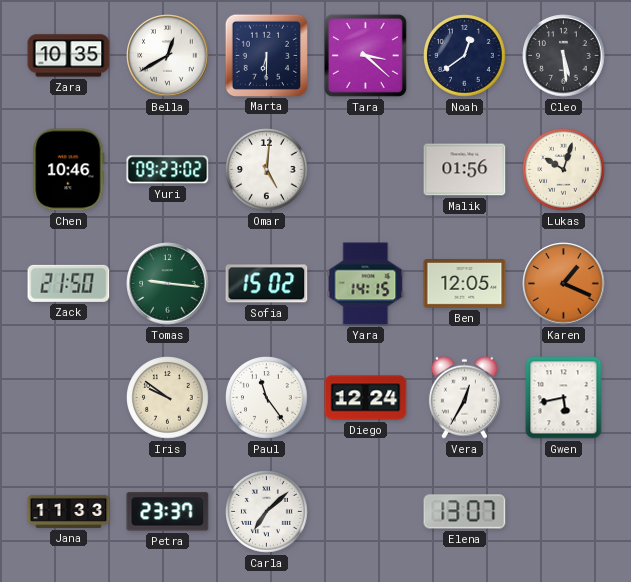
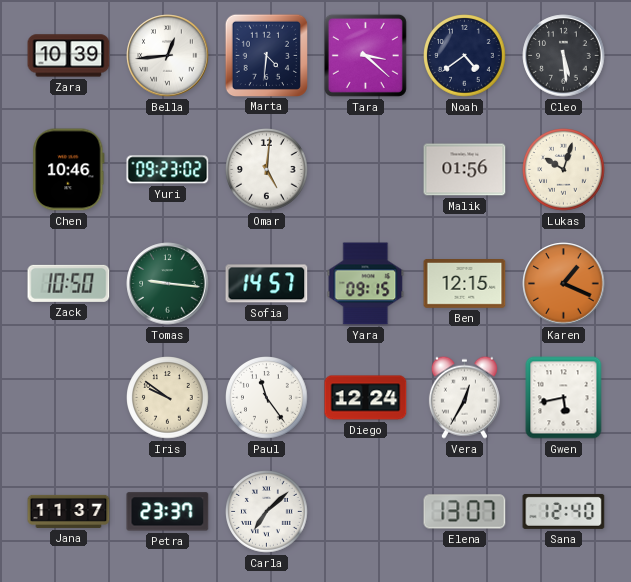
Zara: 10:35 -> 10:39 (69, 56)
Bella: 12:40 -> 12:44 (168, 56)
Marta: 6:30 -> 4:31 (266, 55)
Noah: 12:39 -> 4:39 (465, 56)
Zack: 21:50 -> 10:50 (69, 283)
Sofia: 15:02 -> 14:57 (267, 284)
Yara: 14:15 -> 09:15 (366, 284)
Ben: 12:05 -> 12:15 (465, 284)
Jana: 11:33 -> 11:37 (69, 511)
Sana: none -> 12:40 (564, 511)
